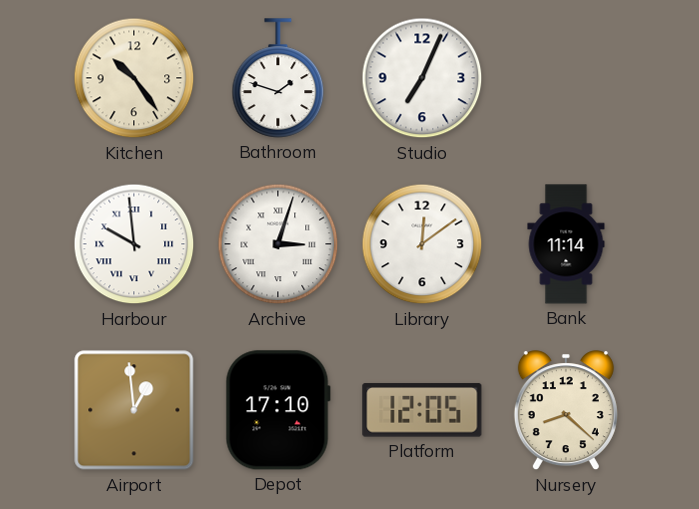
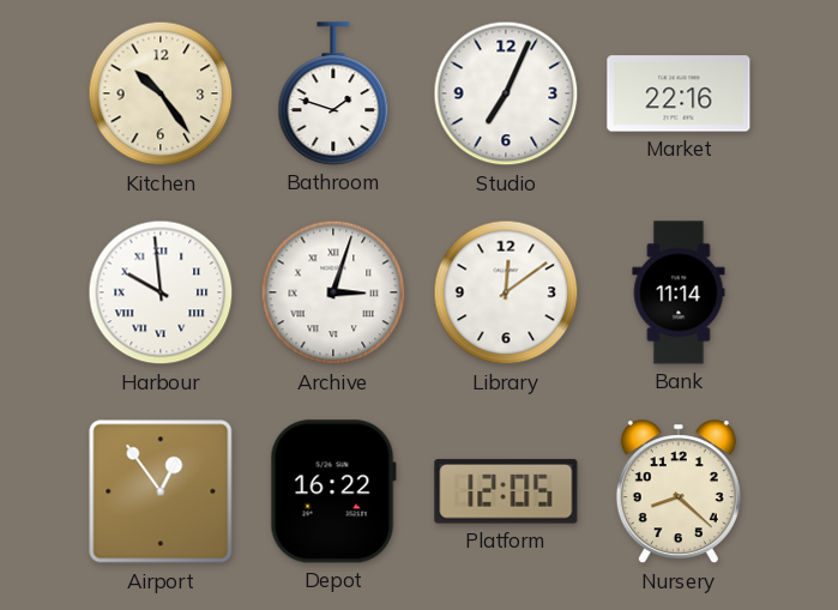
Market: none -> 22:16 (679, 93)
Airport: 12:59 -> 12:54 (161, 491)
Depot: 17:10 -> 16:22 (333, 491)
